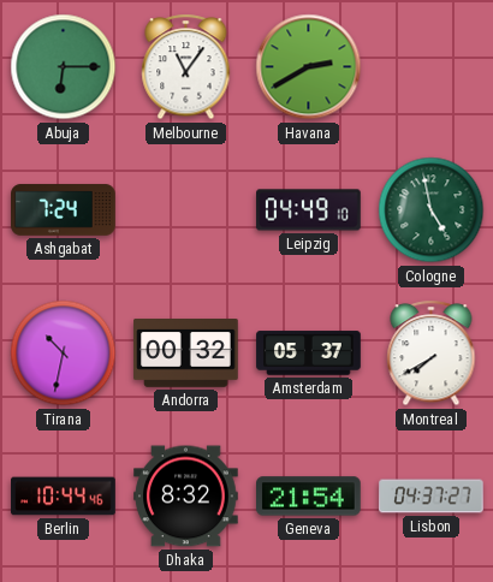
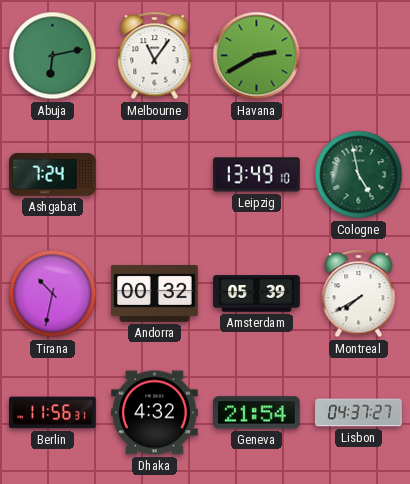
Abuja: 6:15 -> 6:13 (53, 56)
Leipzig: 04:49 -> 13:49 (257, 175)
Amsterdam: 05:37 -> 05:39 (257, 294)
Berlin: 10:44 -> 11:56 (53, 413)
Dhaka: 8:32 -> 4:32 (155, 413)
